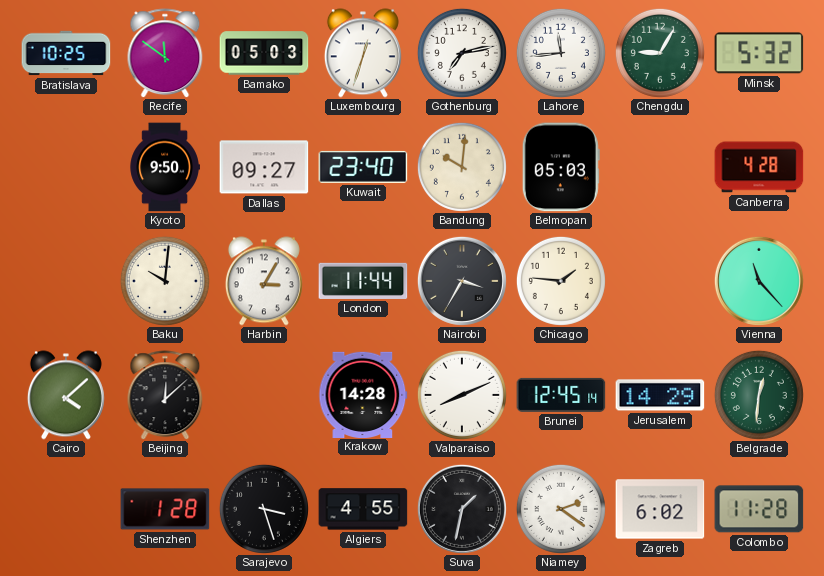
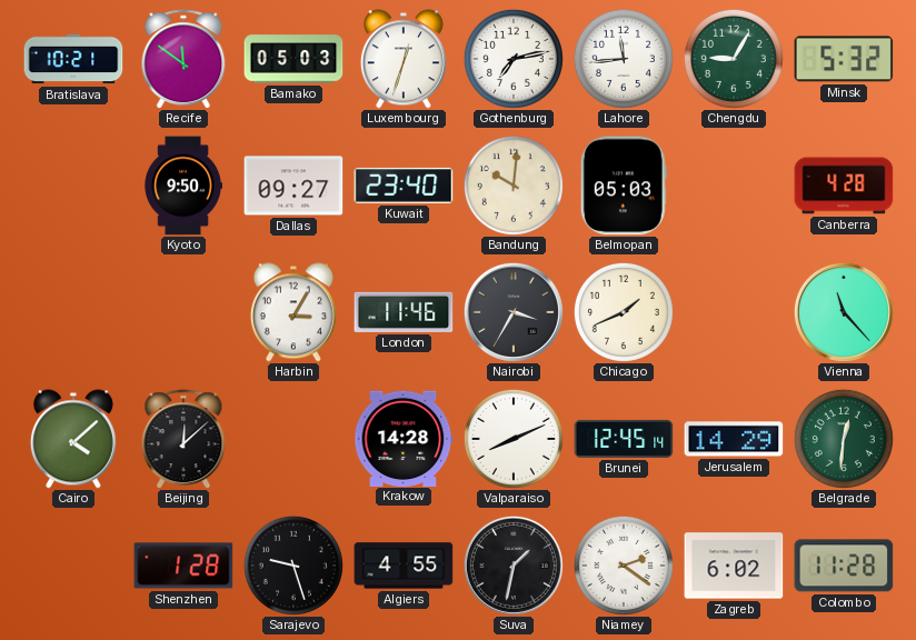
Bratislava: 10:25 -> 10:21 (73, 59)
Baku: 10:01 -> none (165, 281)
London: 11:44 -> 11:46 (404, 312)
Chicago: 1:46 -> 1:41 (624, 312)
Sarajevo: 3:27 -> 9:27 (293, 566)
